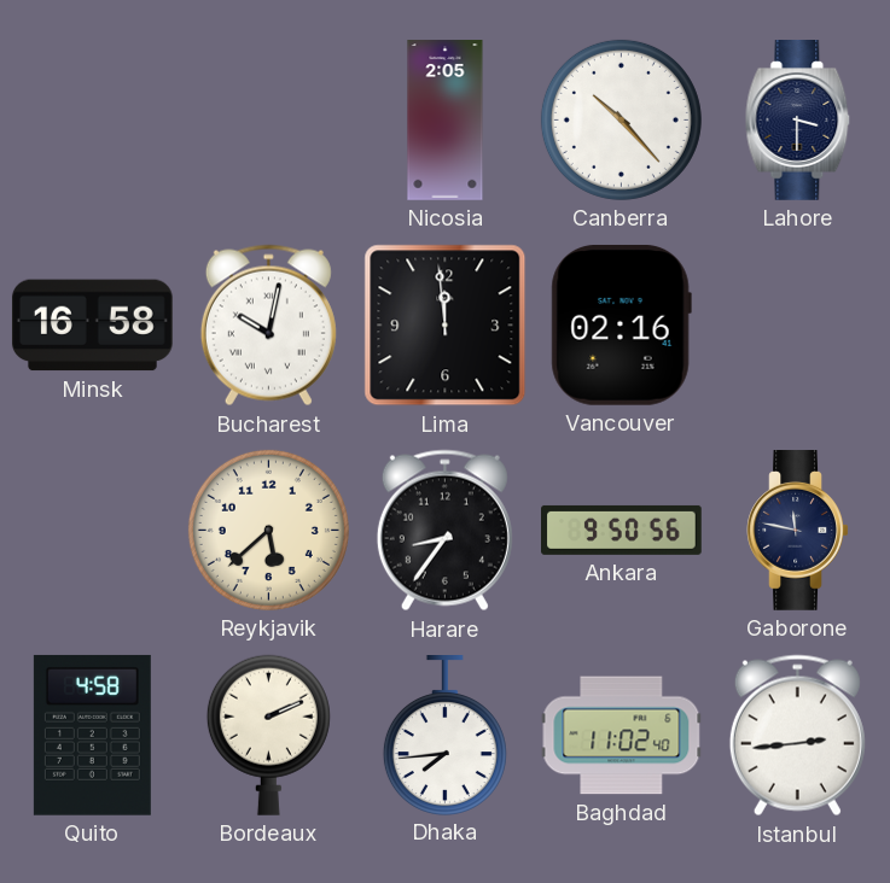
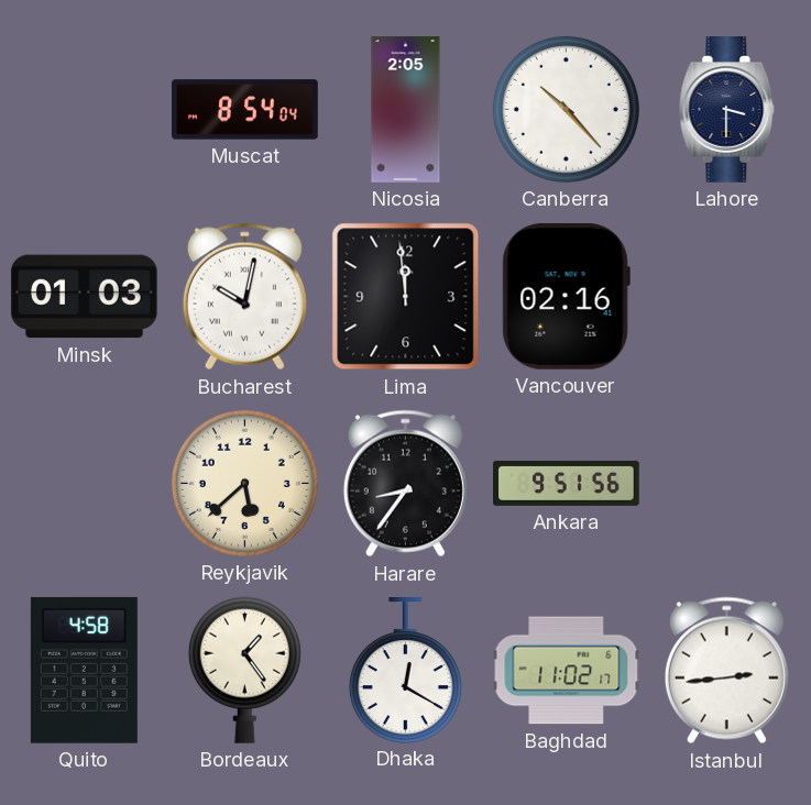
Muscat: none -> 8:54 (245, 110)
Minsk: 16:58 -> 01:03 (84, 297)
Ankara: 9:50 -> 9:51 (567, 483)
Gaborone: 11:47 -> none (798, 531)
Bordeaux: 2:11 -> 1:24 (244, 670)
Dhaka: 7:44 -> 12:20 (405, 671)
Baghdad: 11:02:40 -> 11:02:17 (567, 671)
